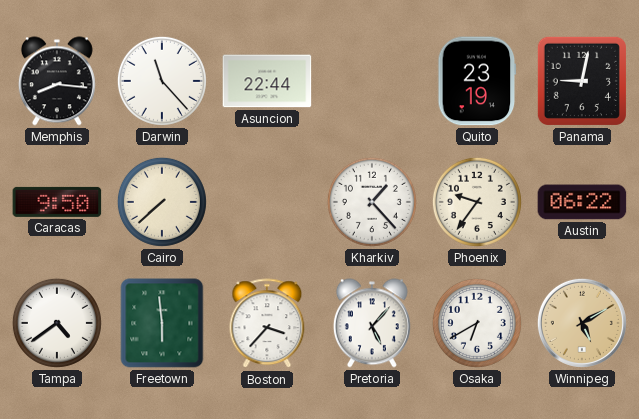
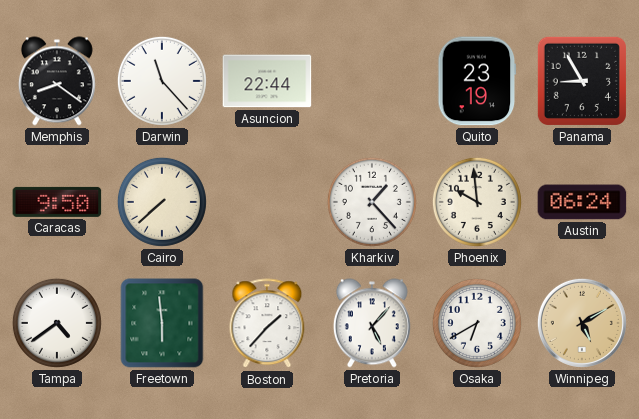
Memphis: 8:16 -> 8:21 (57, 81)
Panama: 9:02 -> 8:55 (582, 81)
Phoenix: 9:36 -> 9:59 (477, 202)
Austin: 06:22 -> 06:24 (582, 202)
Boston: 3:37 -> 1:37 (267, 324)
